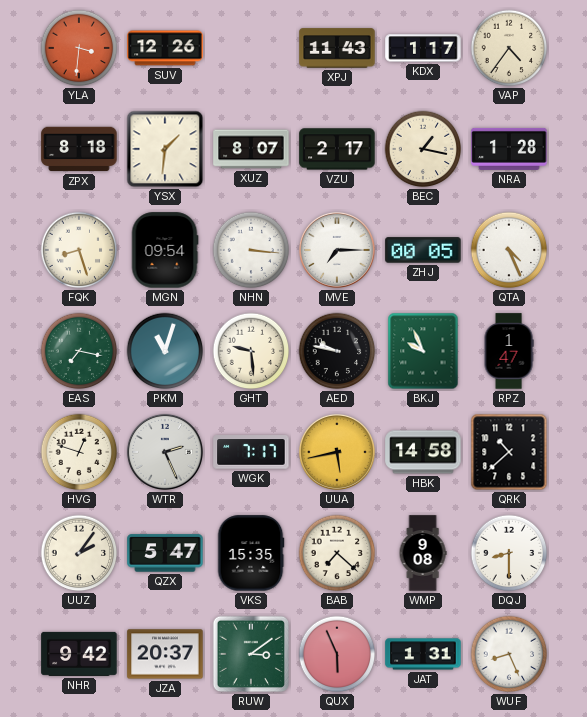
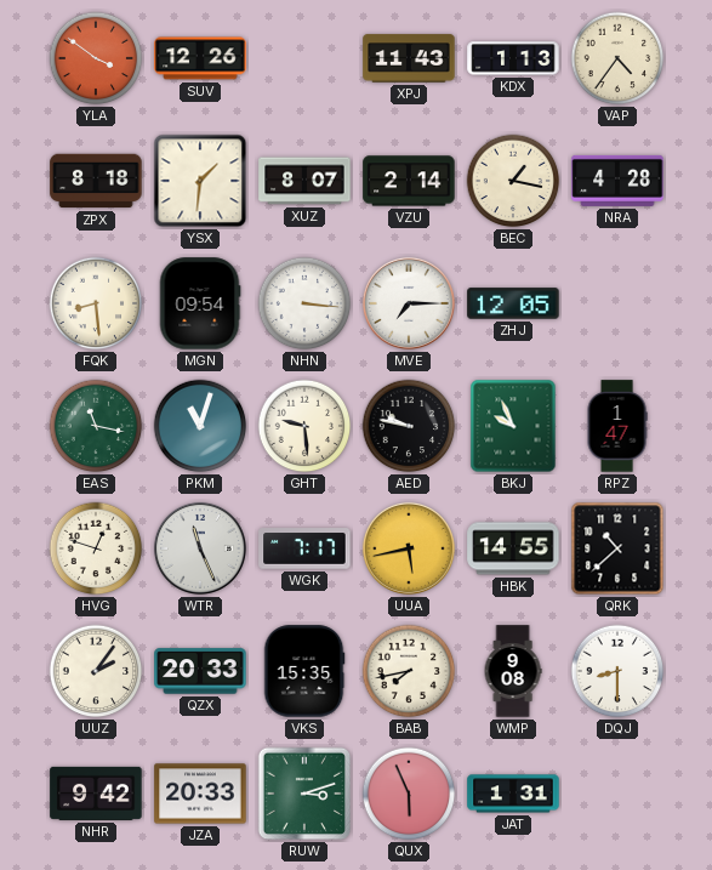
YLA: 3:31 -> 3:51 (96, 58)
KDX: 1:17 -> 1:13 (513, 58)
VZU: 2:17 -> 2:14 (409, 181)
NRA: 1:28 -> 4:28 (617, 181)
FQK: 8:27 -> 8:29 (96, 303)
ZHJ: 00:05 -> 12:05 (513, 303)
QTA: 4:26 -> none (509, 250)
EAS: 7:17 -> 11:17 (96, 426)
WTR: 2:26 -> 11:26 (200, 548)
HBK: 14:58 -> 14:55 (513, 548)
QZX: 5:47 -> 20:33 (200, 671)
BAB: 7:22 -> 7:43 (409, 671)
JZA: 20:37 -> 20:33 (200, 794)
RUW: 3:09 -> 3:12 (304, 794)
WUF: 8:26 -> none (509, 654)
